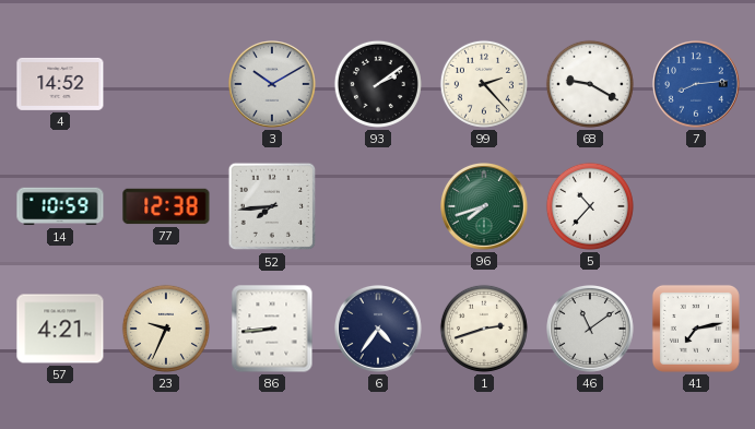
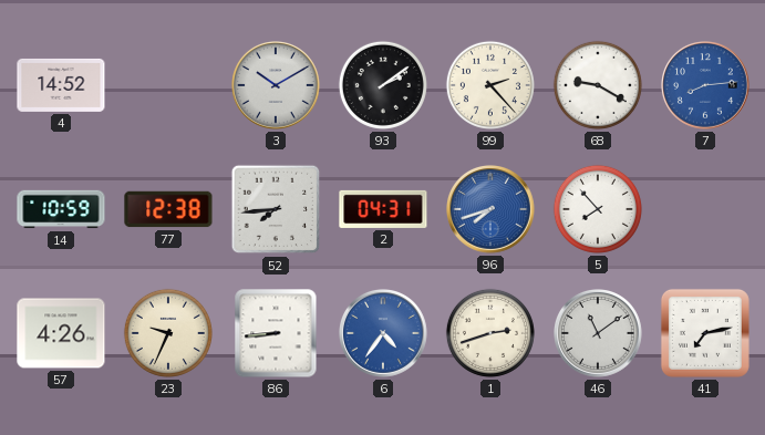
2: none -> 04:31 (383, 209)
96 dial: green -> blue (492, 210)
5: 10:37 -> 7:53 (598, 209)
57: 4:21 -> 4:26 (61, 333)
6 dial: navy -> blue (384, 334)
